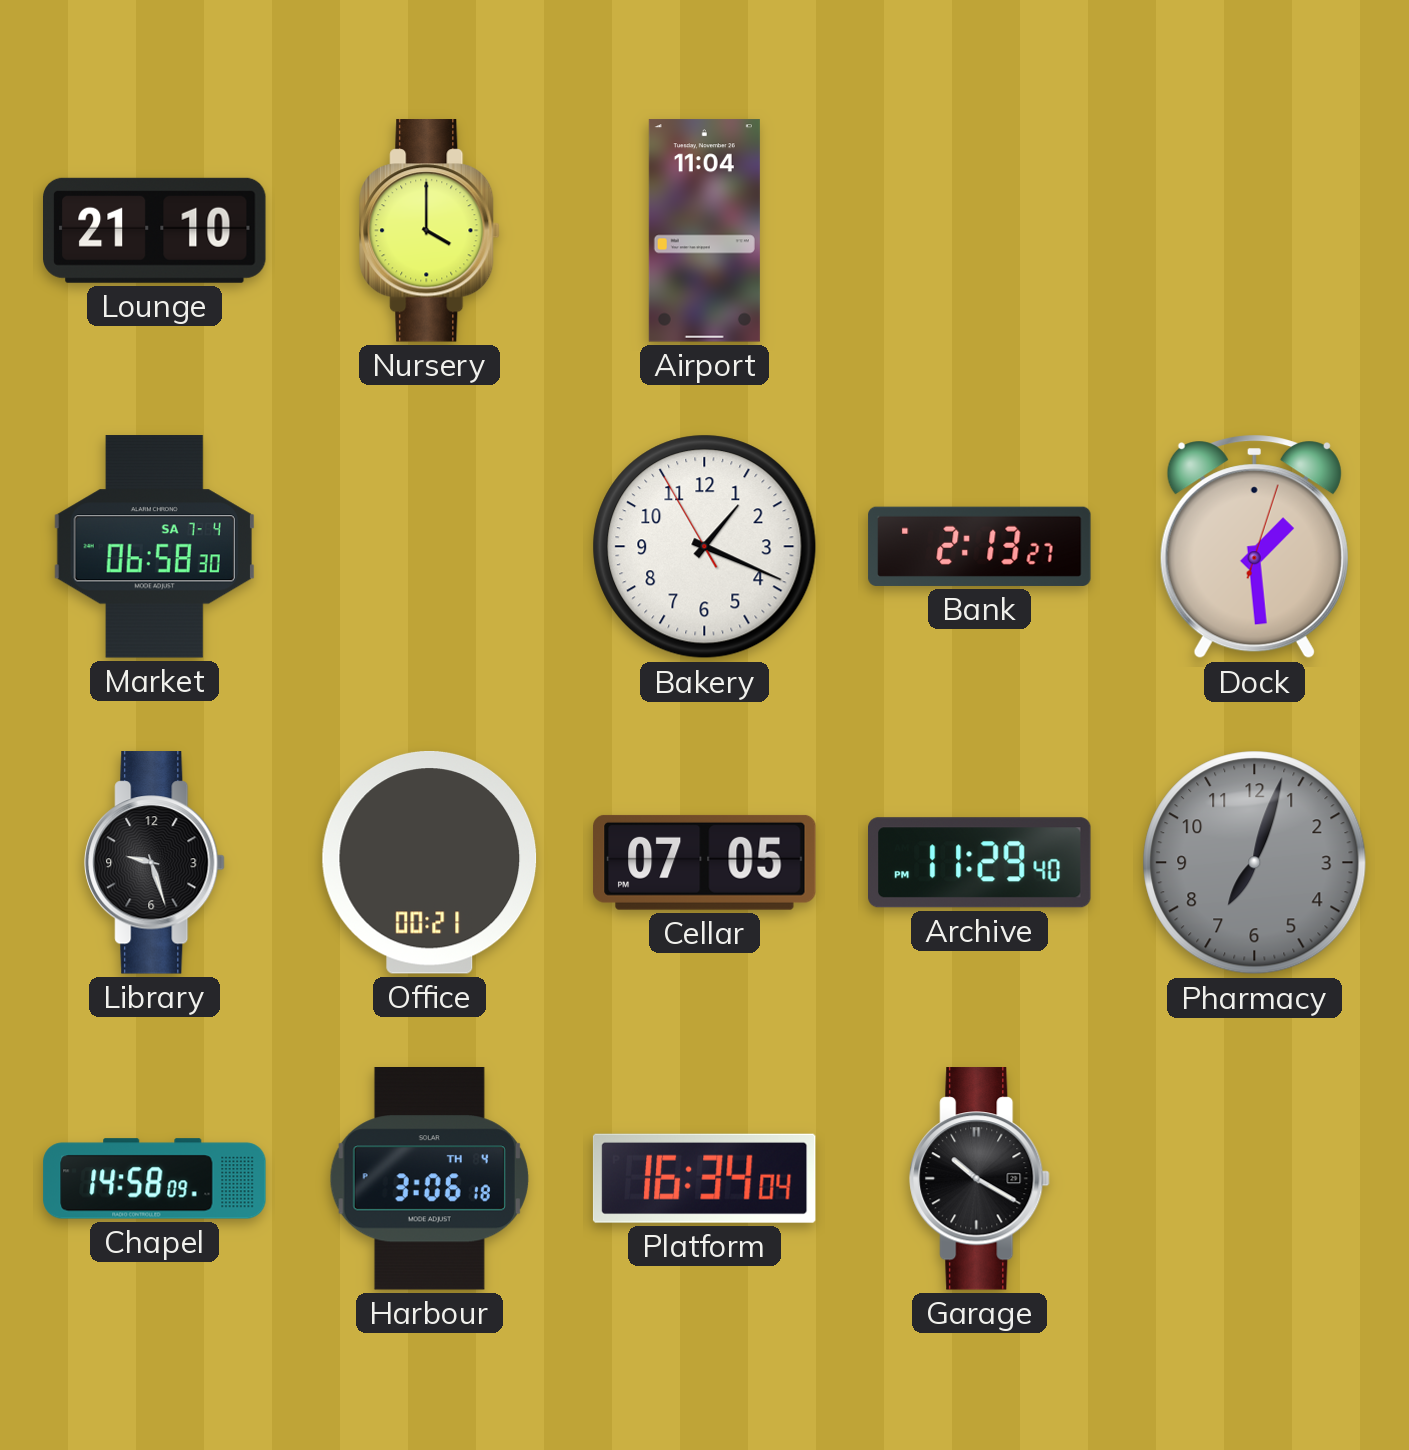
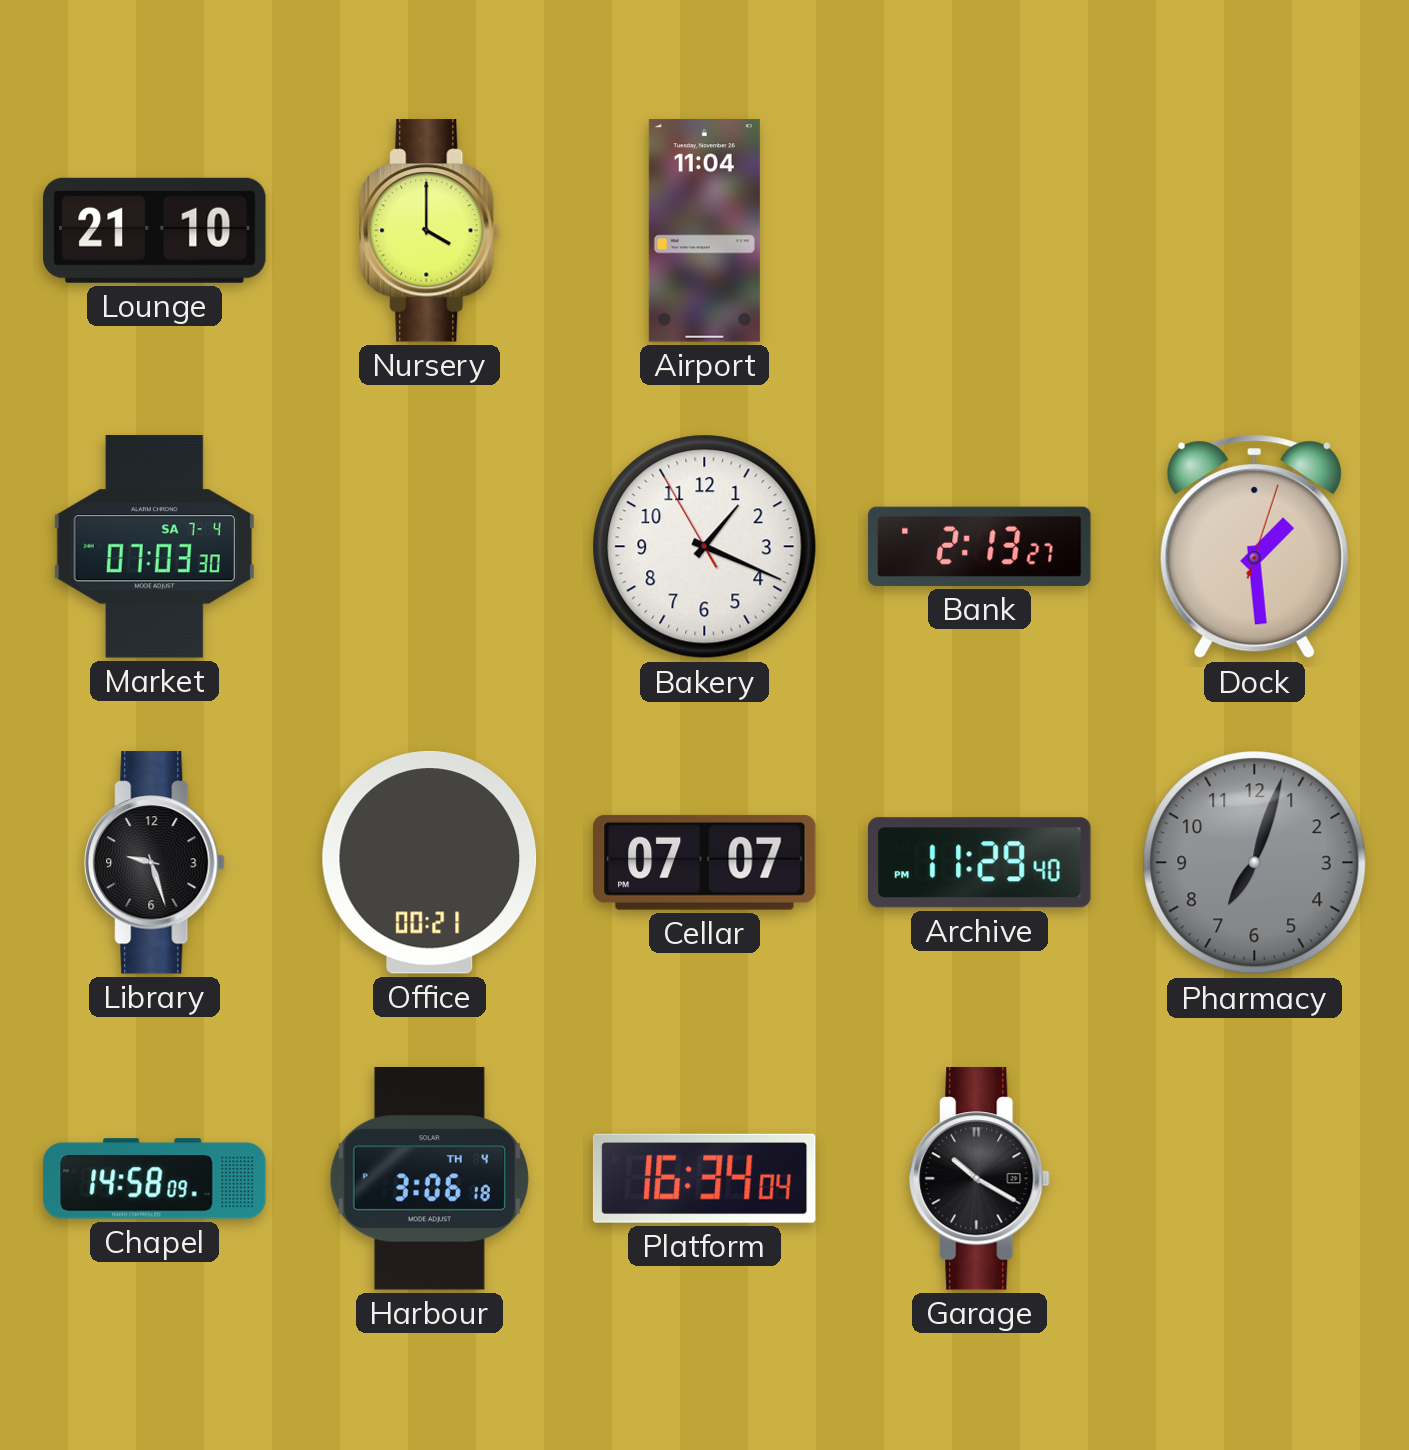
Market: 06:58 -> 07:03 (154, 547)
Cellar: 07:05 -> 07:07 (705, 862)
